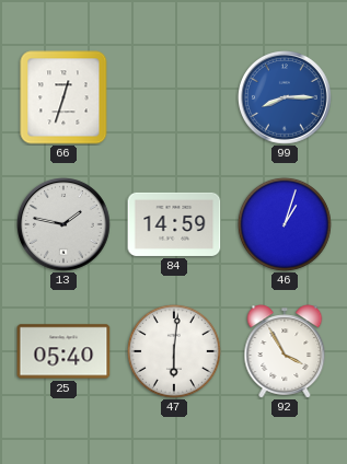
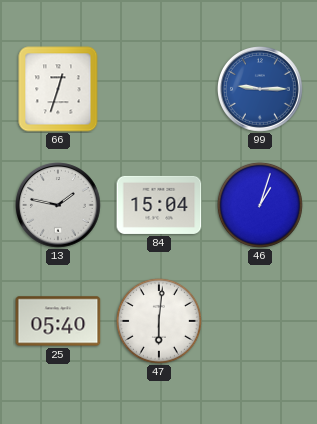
99: 8:15 -> 9:15 (261, 90)
84: 14:59 -> 15:04 (159, 205)
92: 3:55 -> none (285, 351)
